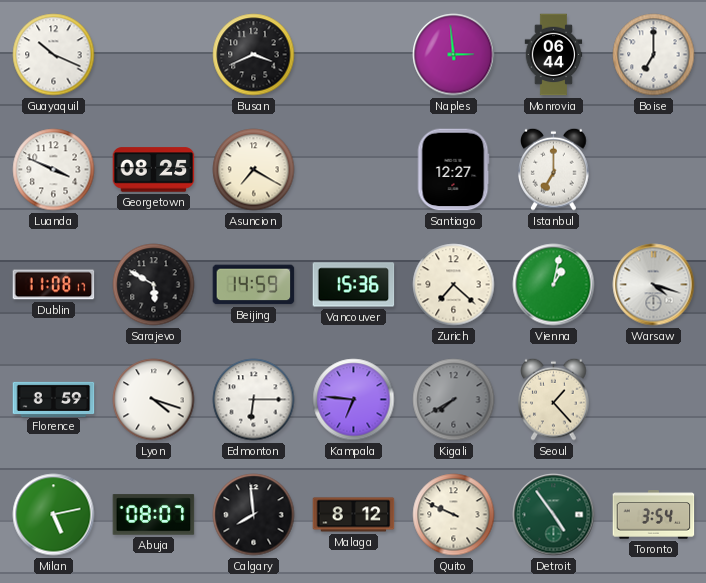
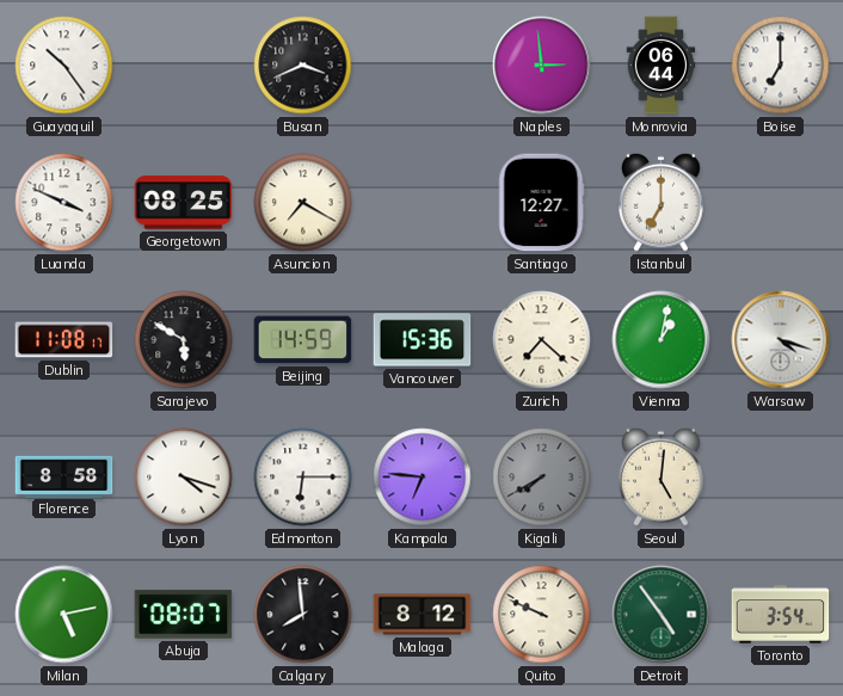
Guayaquil: 10:19 -> 10:24 (64, 66)
Florence: 8:59 -> 8:58 (64, 476)
Seoul: 1:23 -> 5:01 (662, 476)
